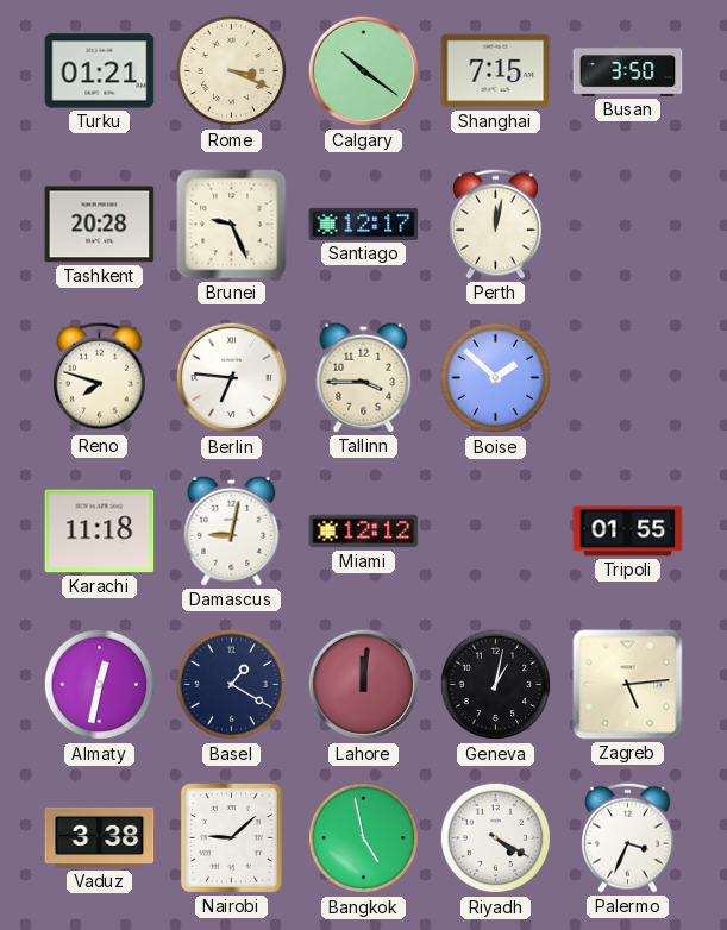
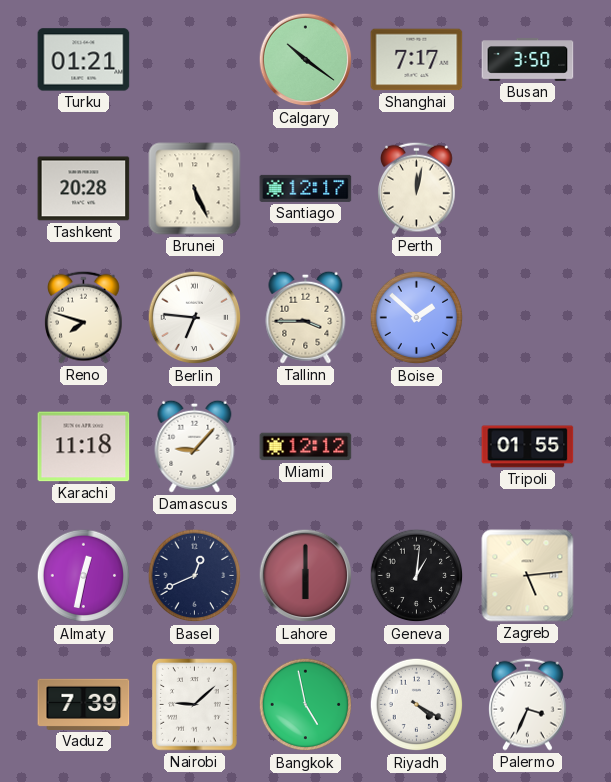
Rome: 3:19 -> none (232, 71)
Shanghai: 7:15 -> 7:17 (417, 60)
Brunei: 9:26 -> 5:26 (195, 189)
Damascus: 9:02 -> 9:07 (195, 446)
Basel: 1:20 -> 12:41 (195, 576)
Lahore: 12:01 -> 6:00 (306, 576)
Geneva: 1:02 -> 1:01 (417, 576)
Vaduz: 3:38 -> 7:39 (84, 704)
